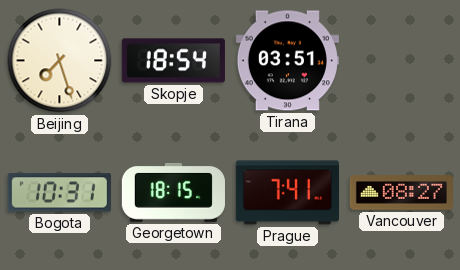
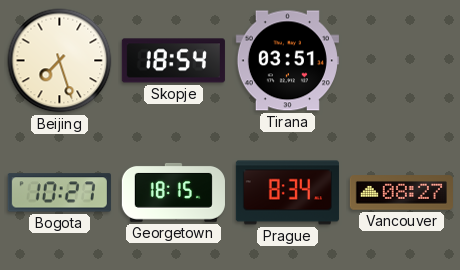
Bogota: 10:31 -> 10:27 (59, 193)
Prague: 7:41 -> 8:34 (287, 193)
